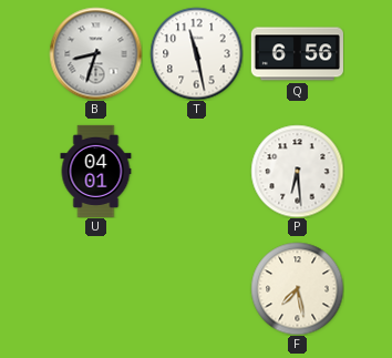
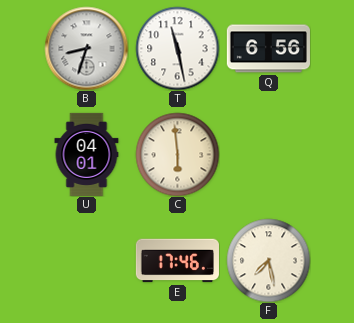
C: none -> 5:59 (177, 154)
P: 6:29 -> none (297, 171)
E: none -> 17:46 (177, 261)
